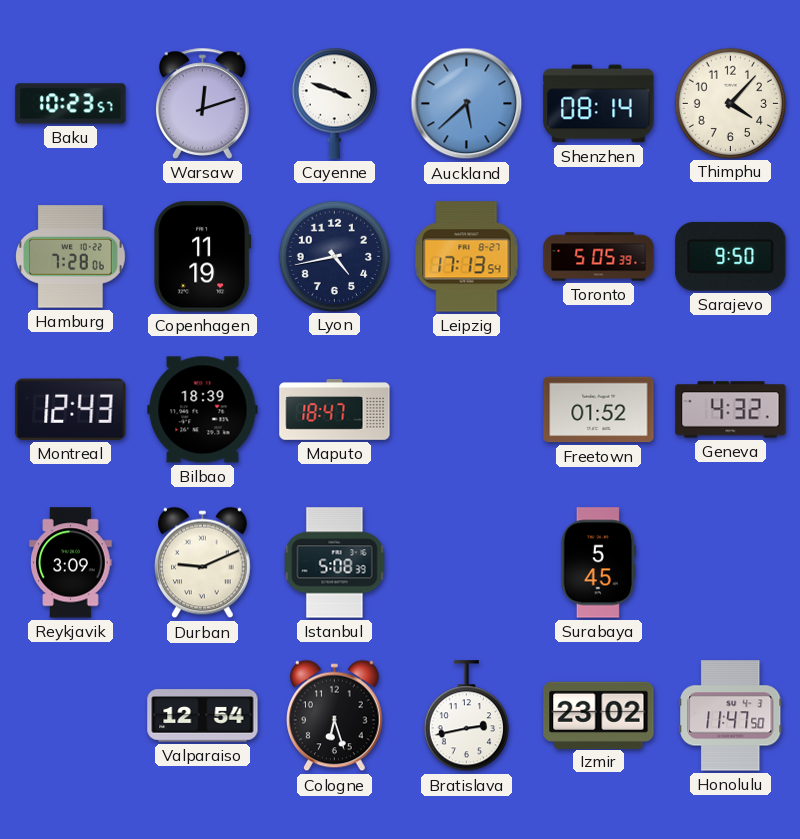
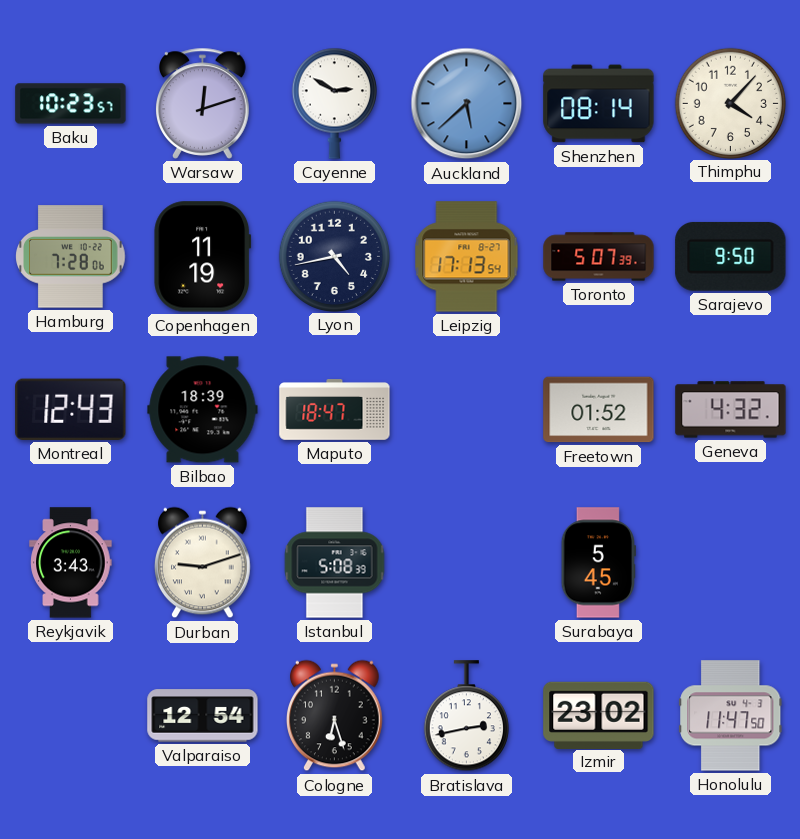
Cayenne: 3:48 -> 2:50 (334, 103)
Toronto: 5:05 -> 5:07 (599, 257)
Reykjavik: 3:09 -> 3:43 (71, 563)
Durban: 9:11 -> 9:12 (203, 563)
